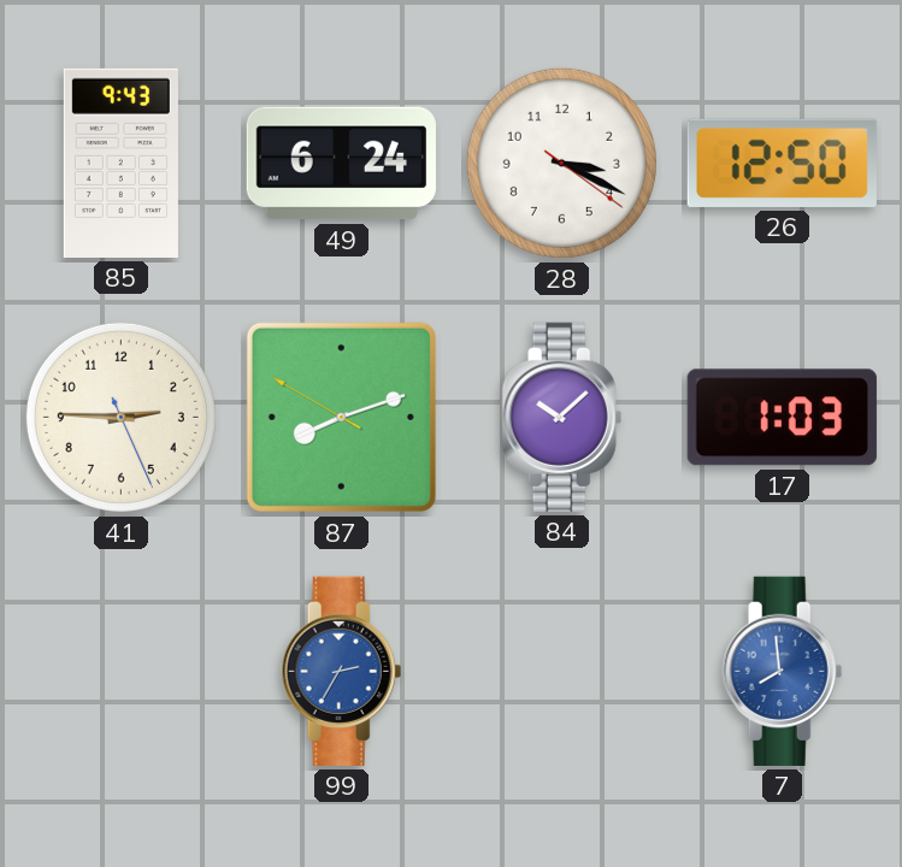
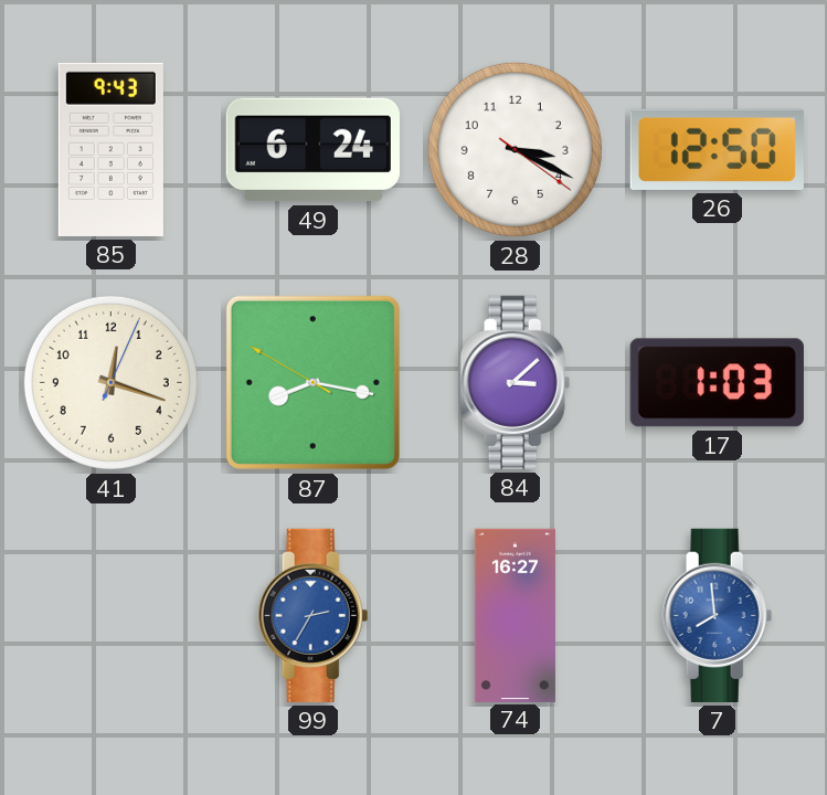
41: 2:45 -> 12:18 (110, 382)
87: 8:11 -> 8:16 (312, 382)
84: 10:08 -> 3:08 (516, 382)
74: none -> 16:27 (515, 615)
